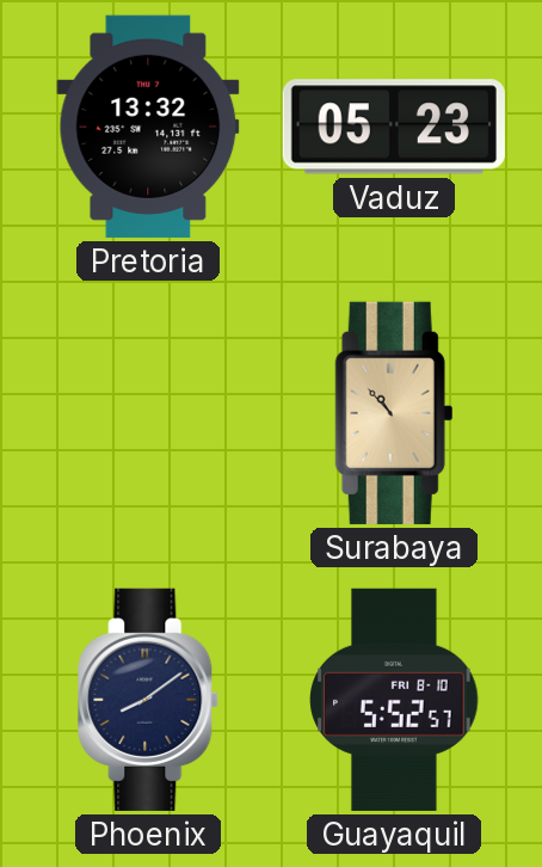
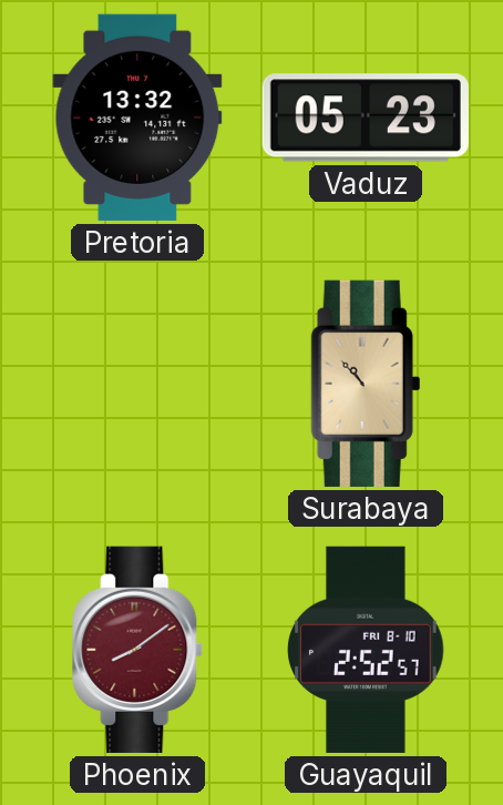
Phoenix dial: navy -> burgundy (138, 650)
Guayaquil: 5:52 -> 2:52 (366, 650)
